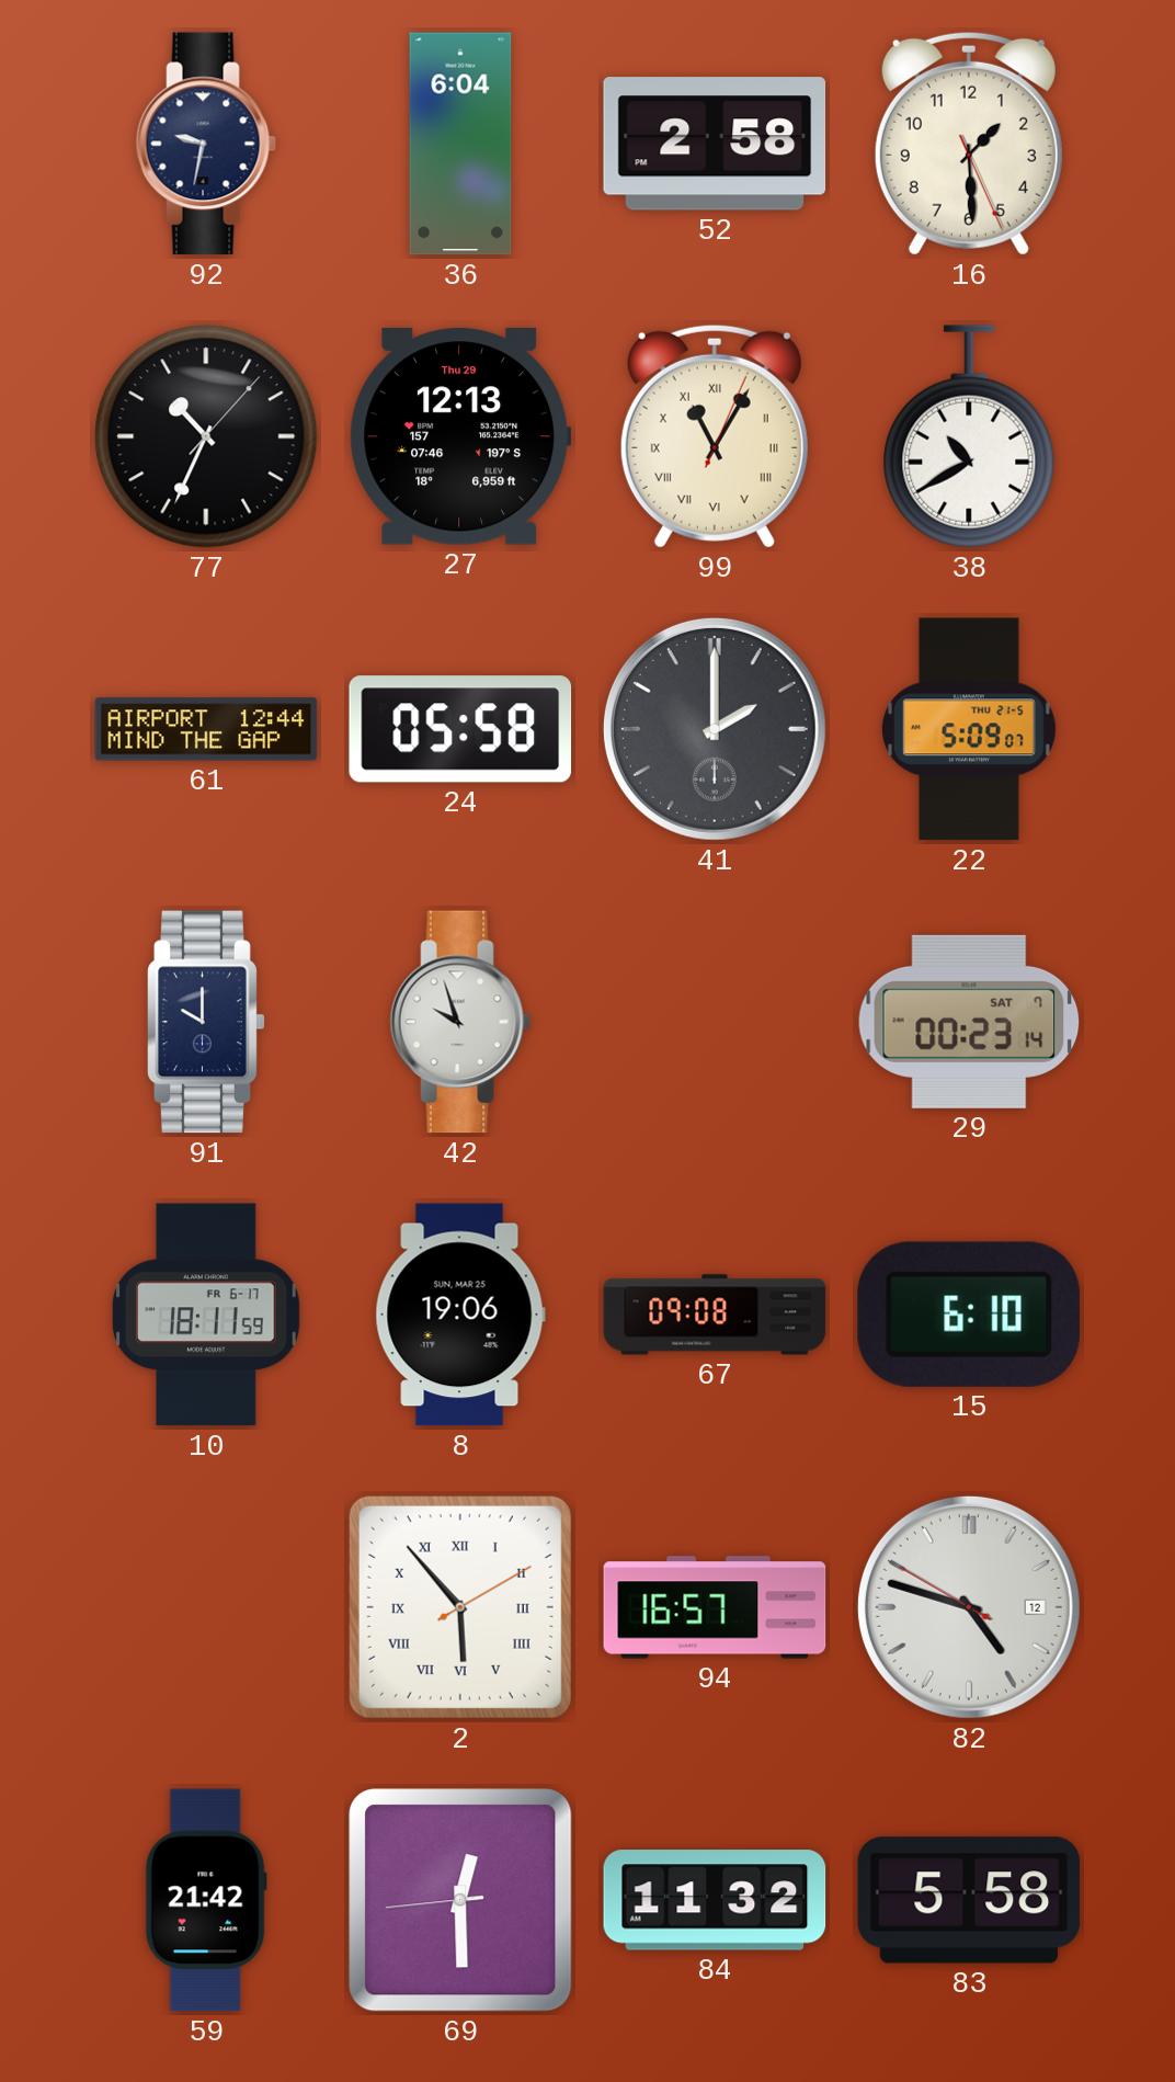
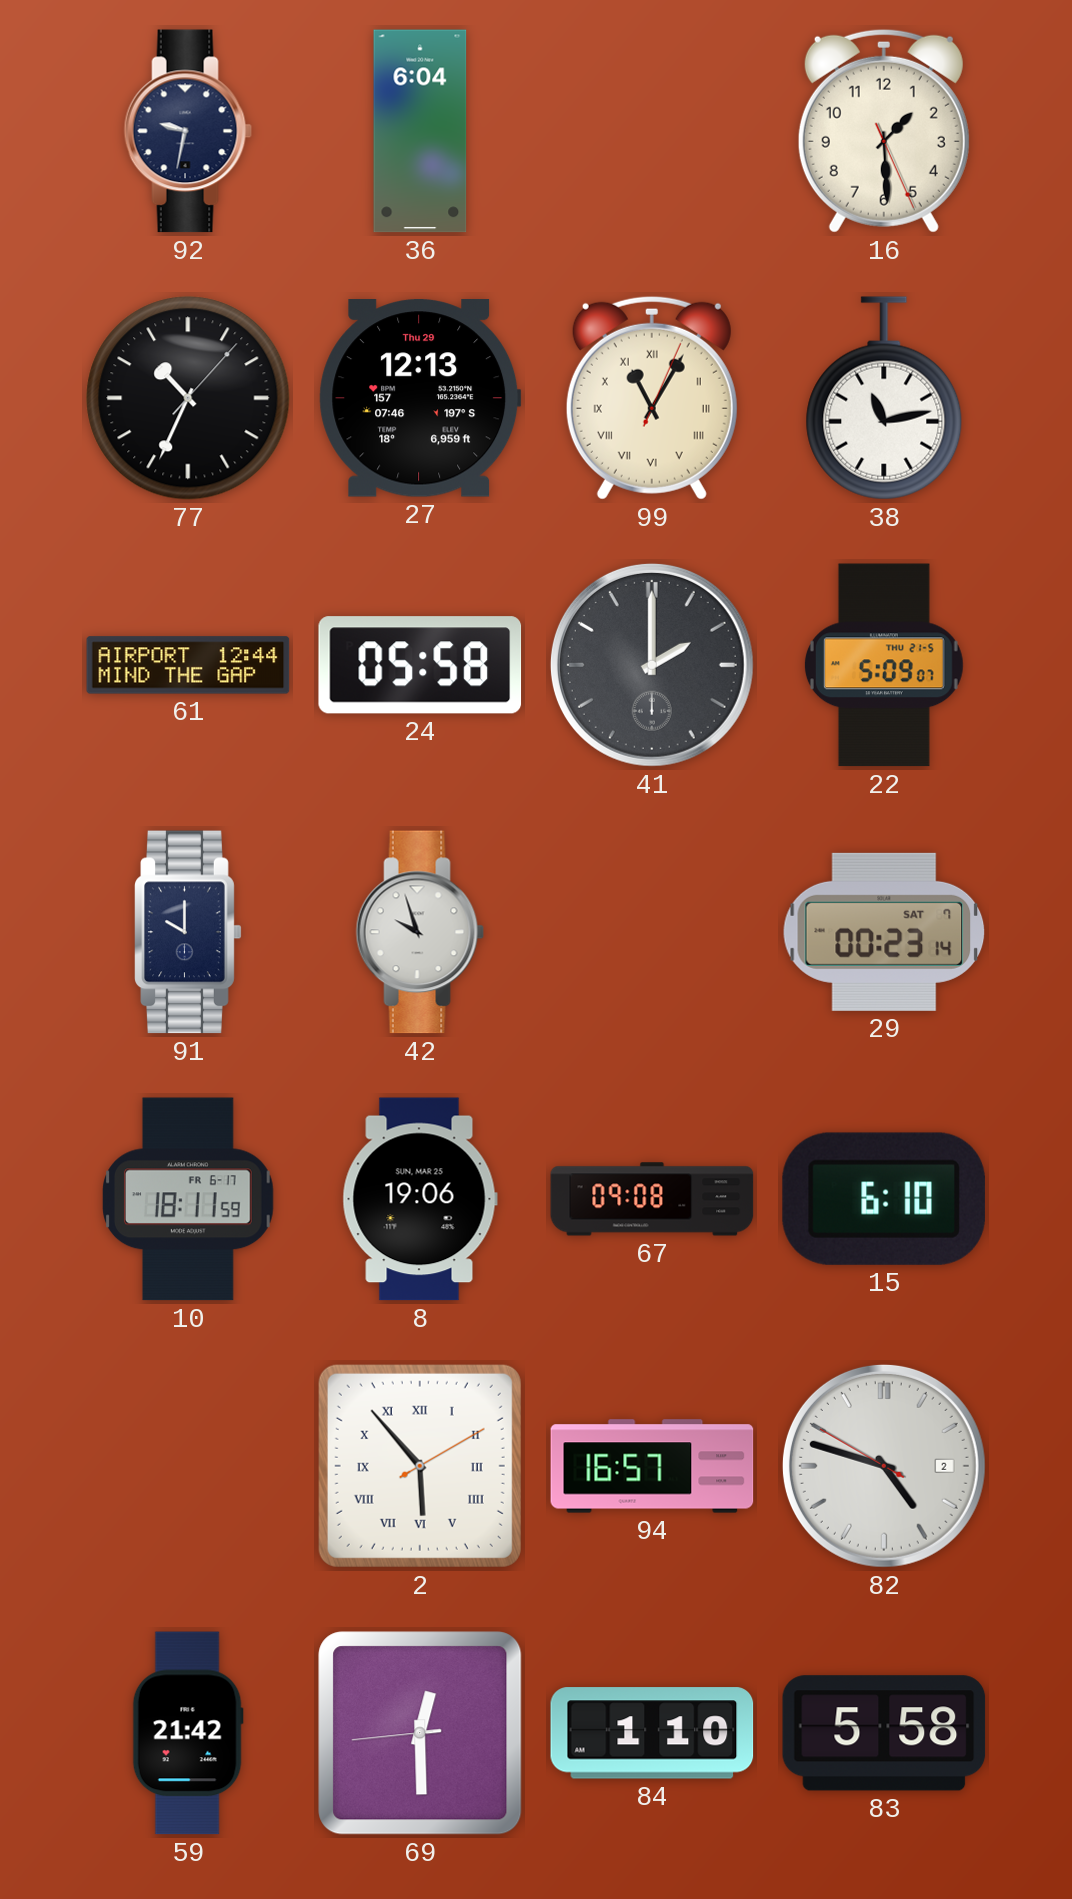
52: 2:58 -> none (715, 144)
38: 10:40 -> 11:13 (884, 398)
82 date: 12 -> 2 (884, 1466)
84: 11:32 -> 1:10 (652, 1733)
